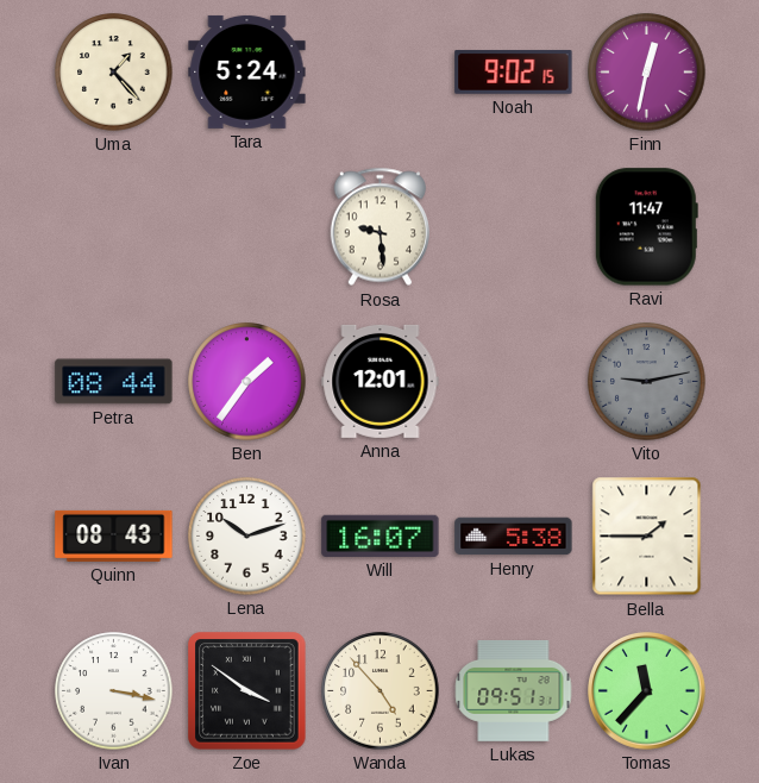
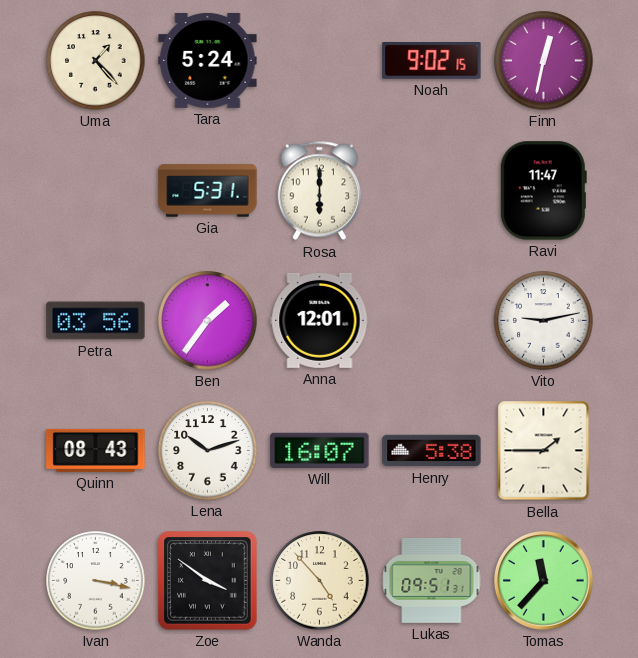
Gia: none -> 5:31 (208, 191)
Rosa: 9:29 -> 6:00 (319, 191)
Petra: 08:44 -> 03:56 (96, 321)
Vito dial: grey -> white (544, 321)
